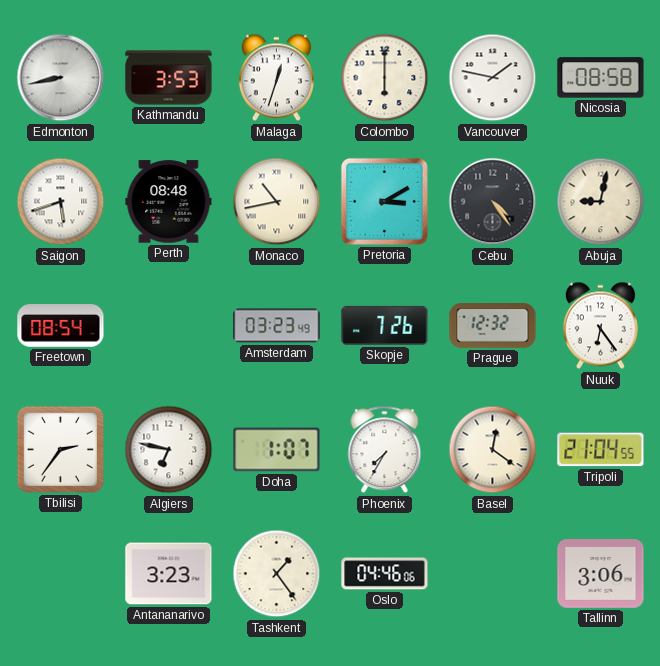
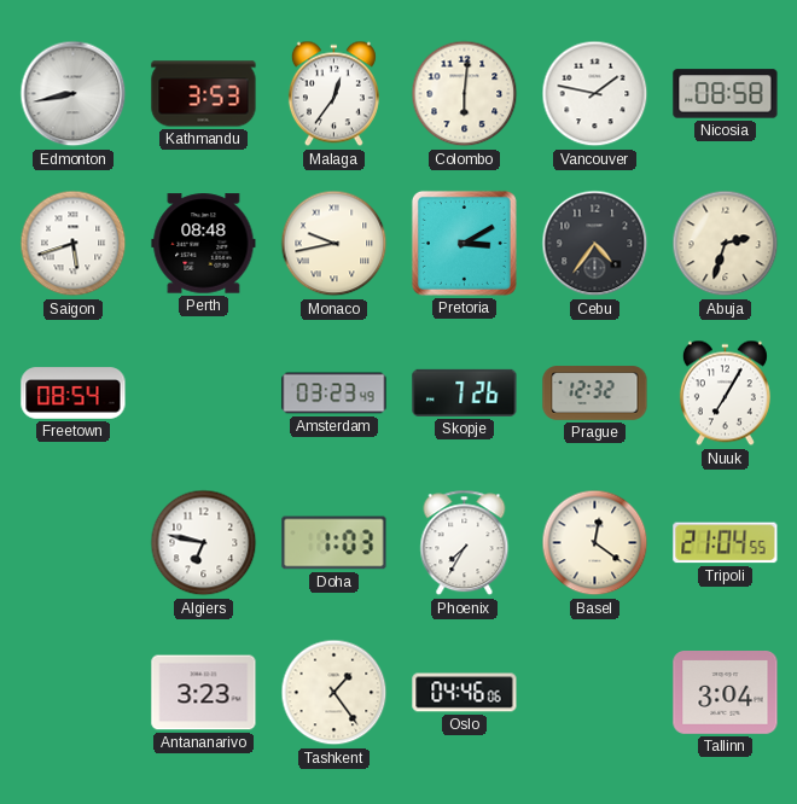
Malaga: 12:33 -> 12:36 (333, 94)
Colombo: 6:00 -> 6:01 (465, 94)
Monaco: 10:43 -> 9:43 (334, 244)
Cebu: 4:24 -> 4:36 (595, 244)
Abuja: 9:02 -> 2:33 (726, 244)
Nuuk: 6:24 -> 7:05 (725, 394)
Tbilisi: 2:36 -> none (60, 449)
Doha: 1:07 -> 1:03 (334, 543)
Tallinn: 3:06 -> 3:04 (726, 693)
